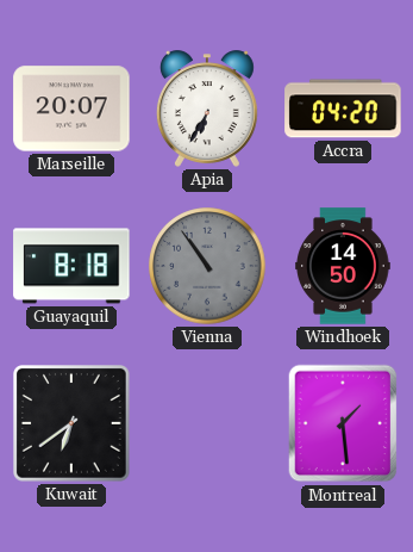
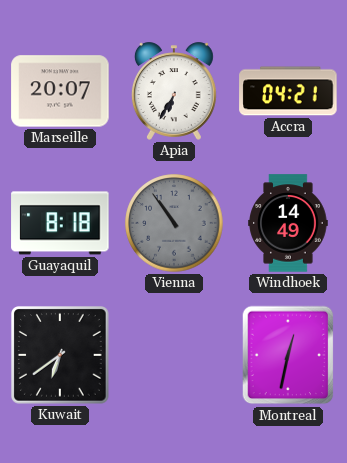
Accra: 04:20 -> 04:21 (288, 91)
Windhoek: 14:50 -> 14:49 (288, 223)
Montreal: 1:29 -> 12:32 (288, 355)
